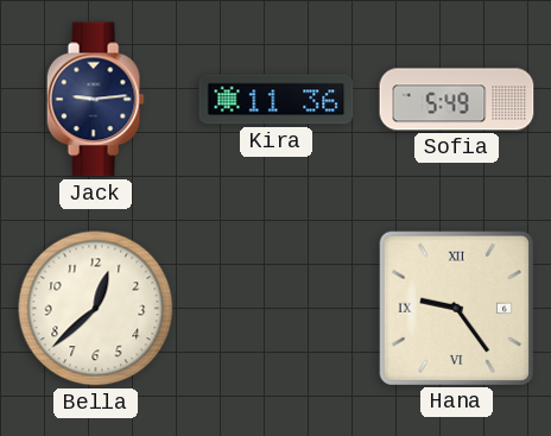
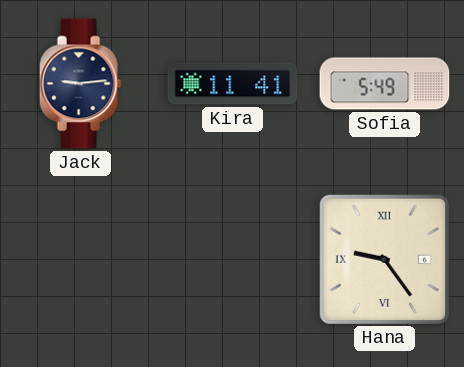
Kira: 11:36 -> 11:41 (233, 84)
Bella: 12:38 -> none (96, 309)
